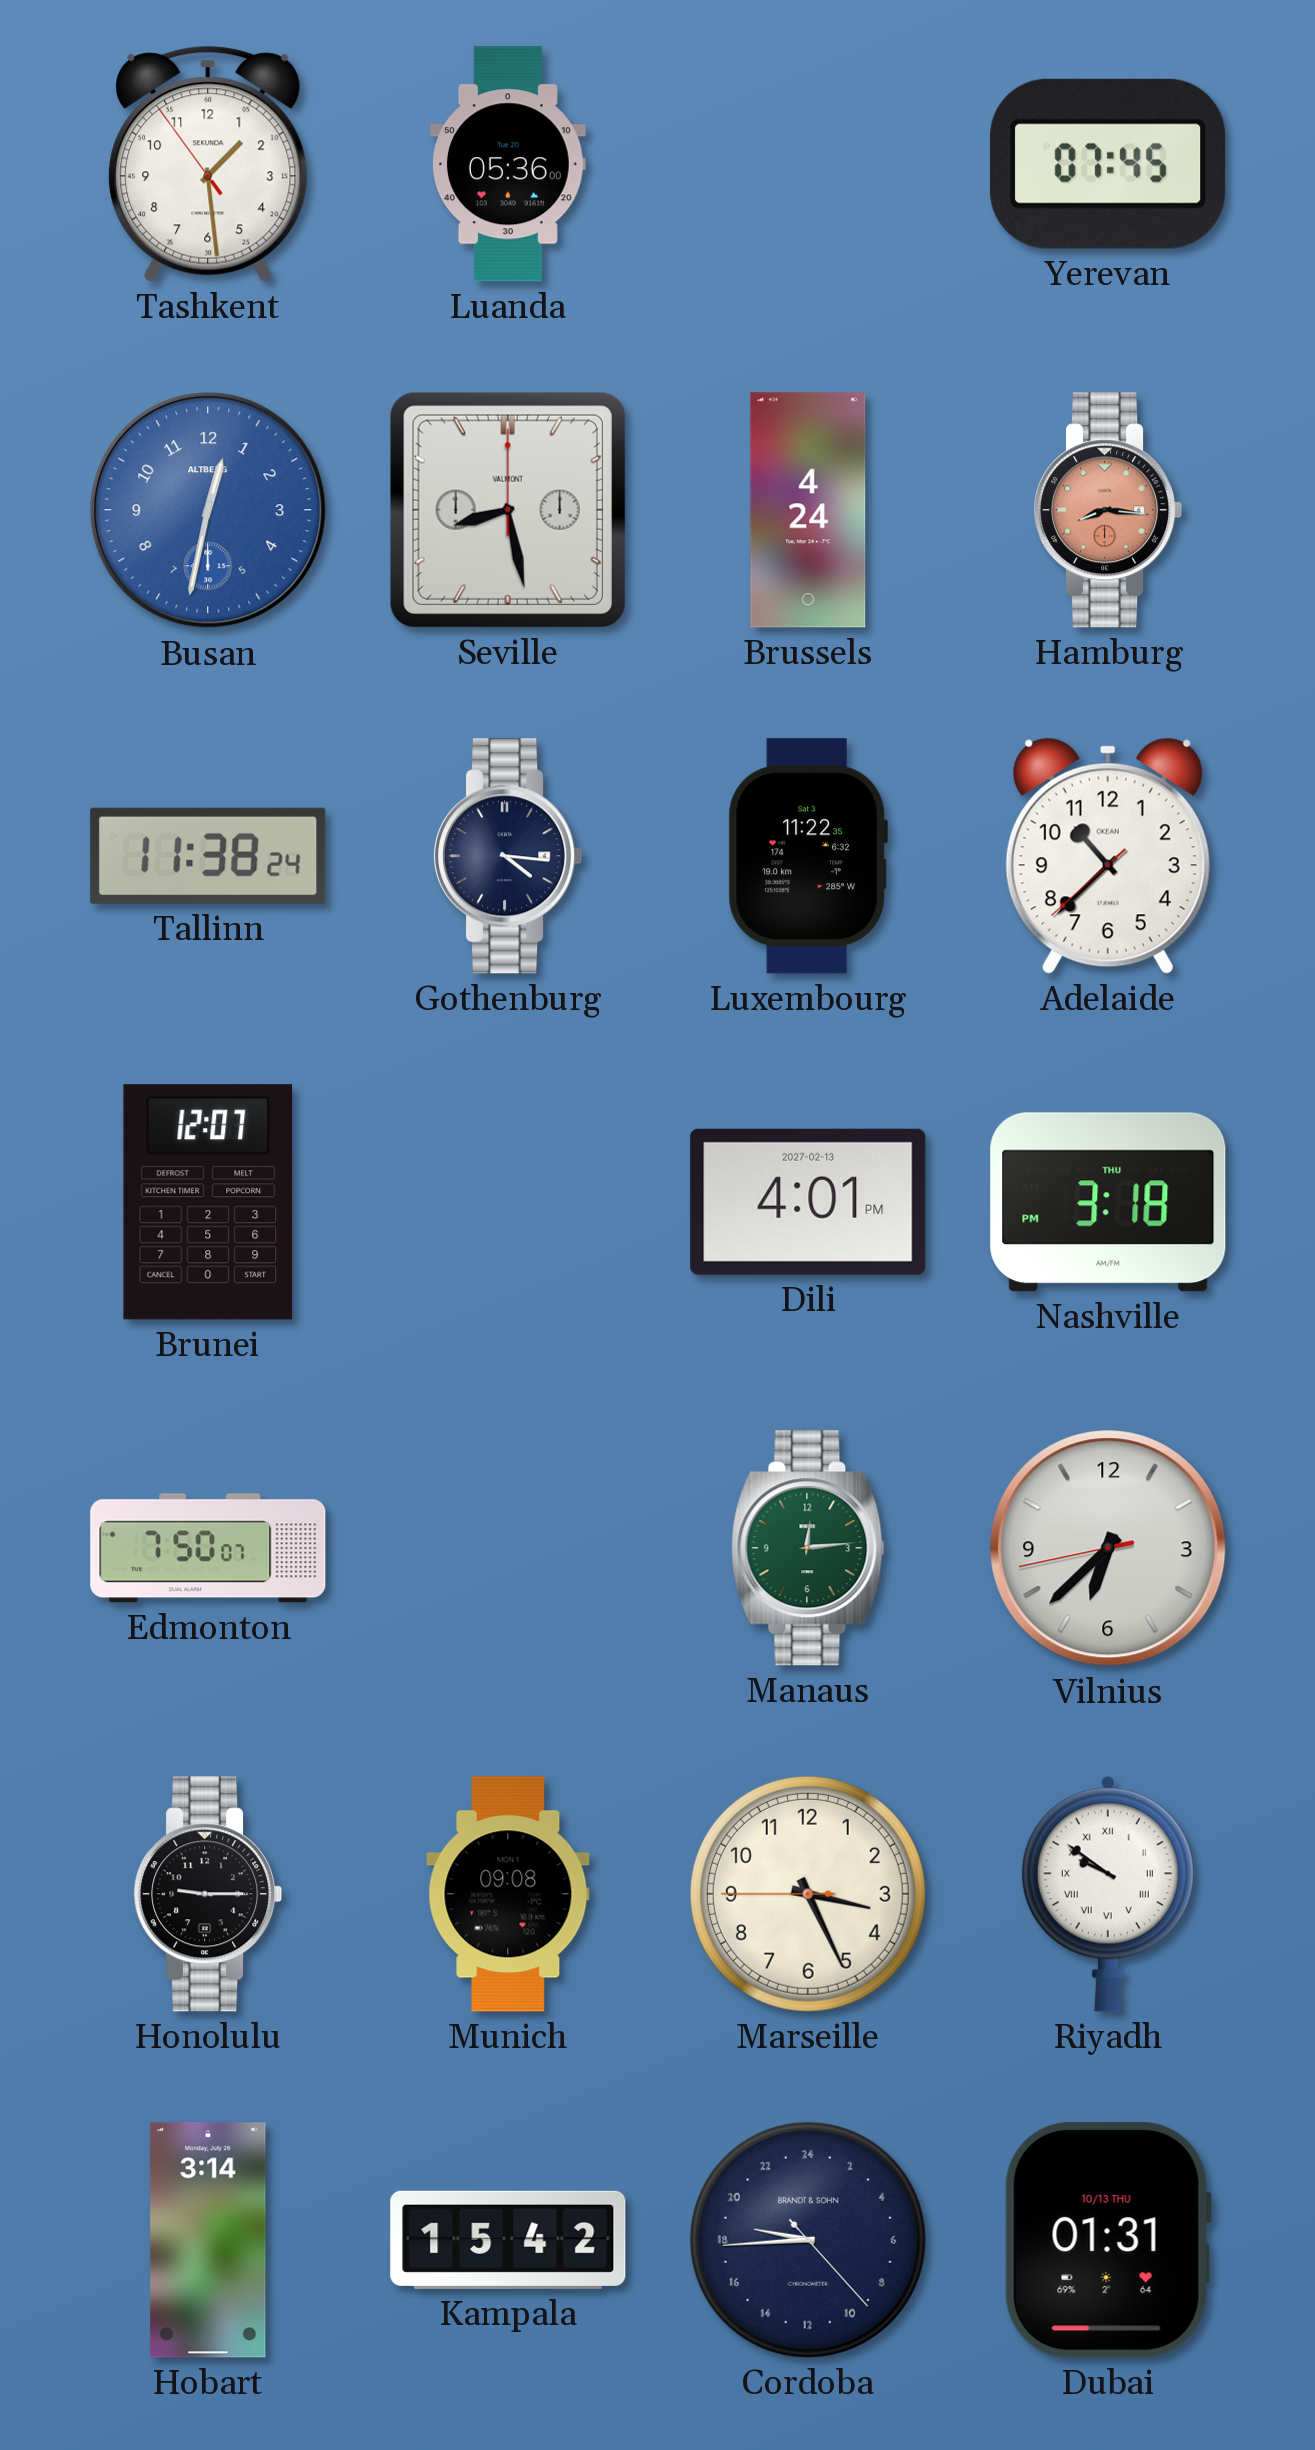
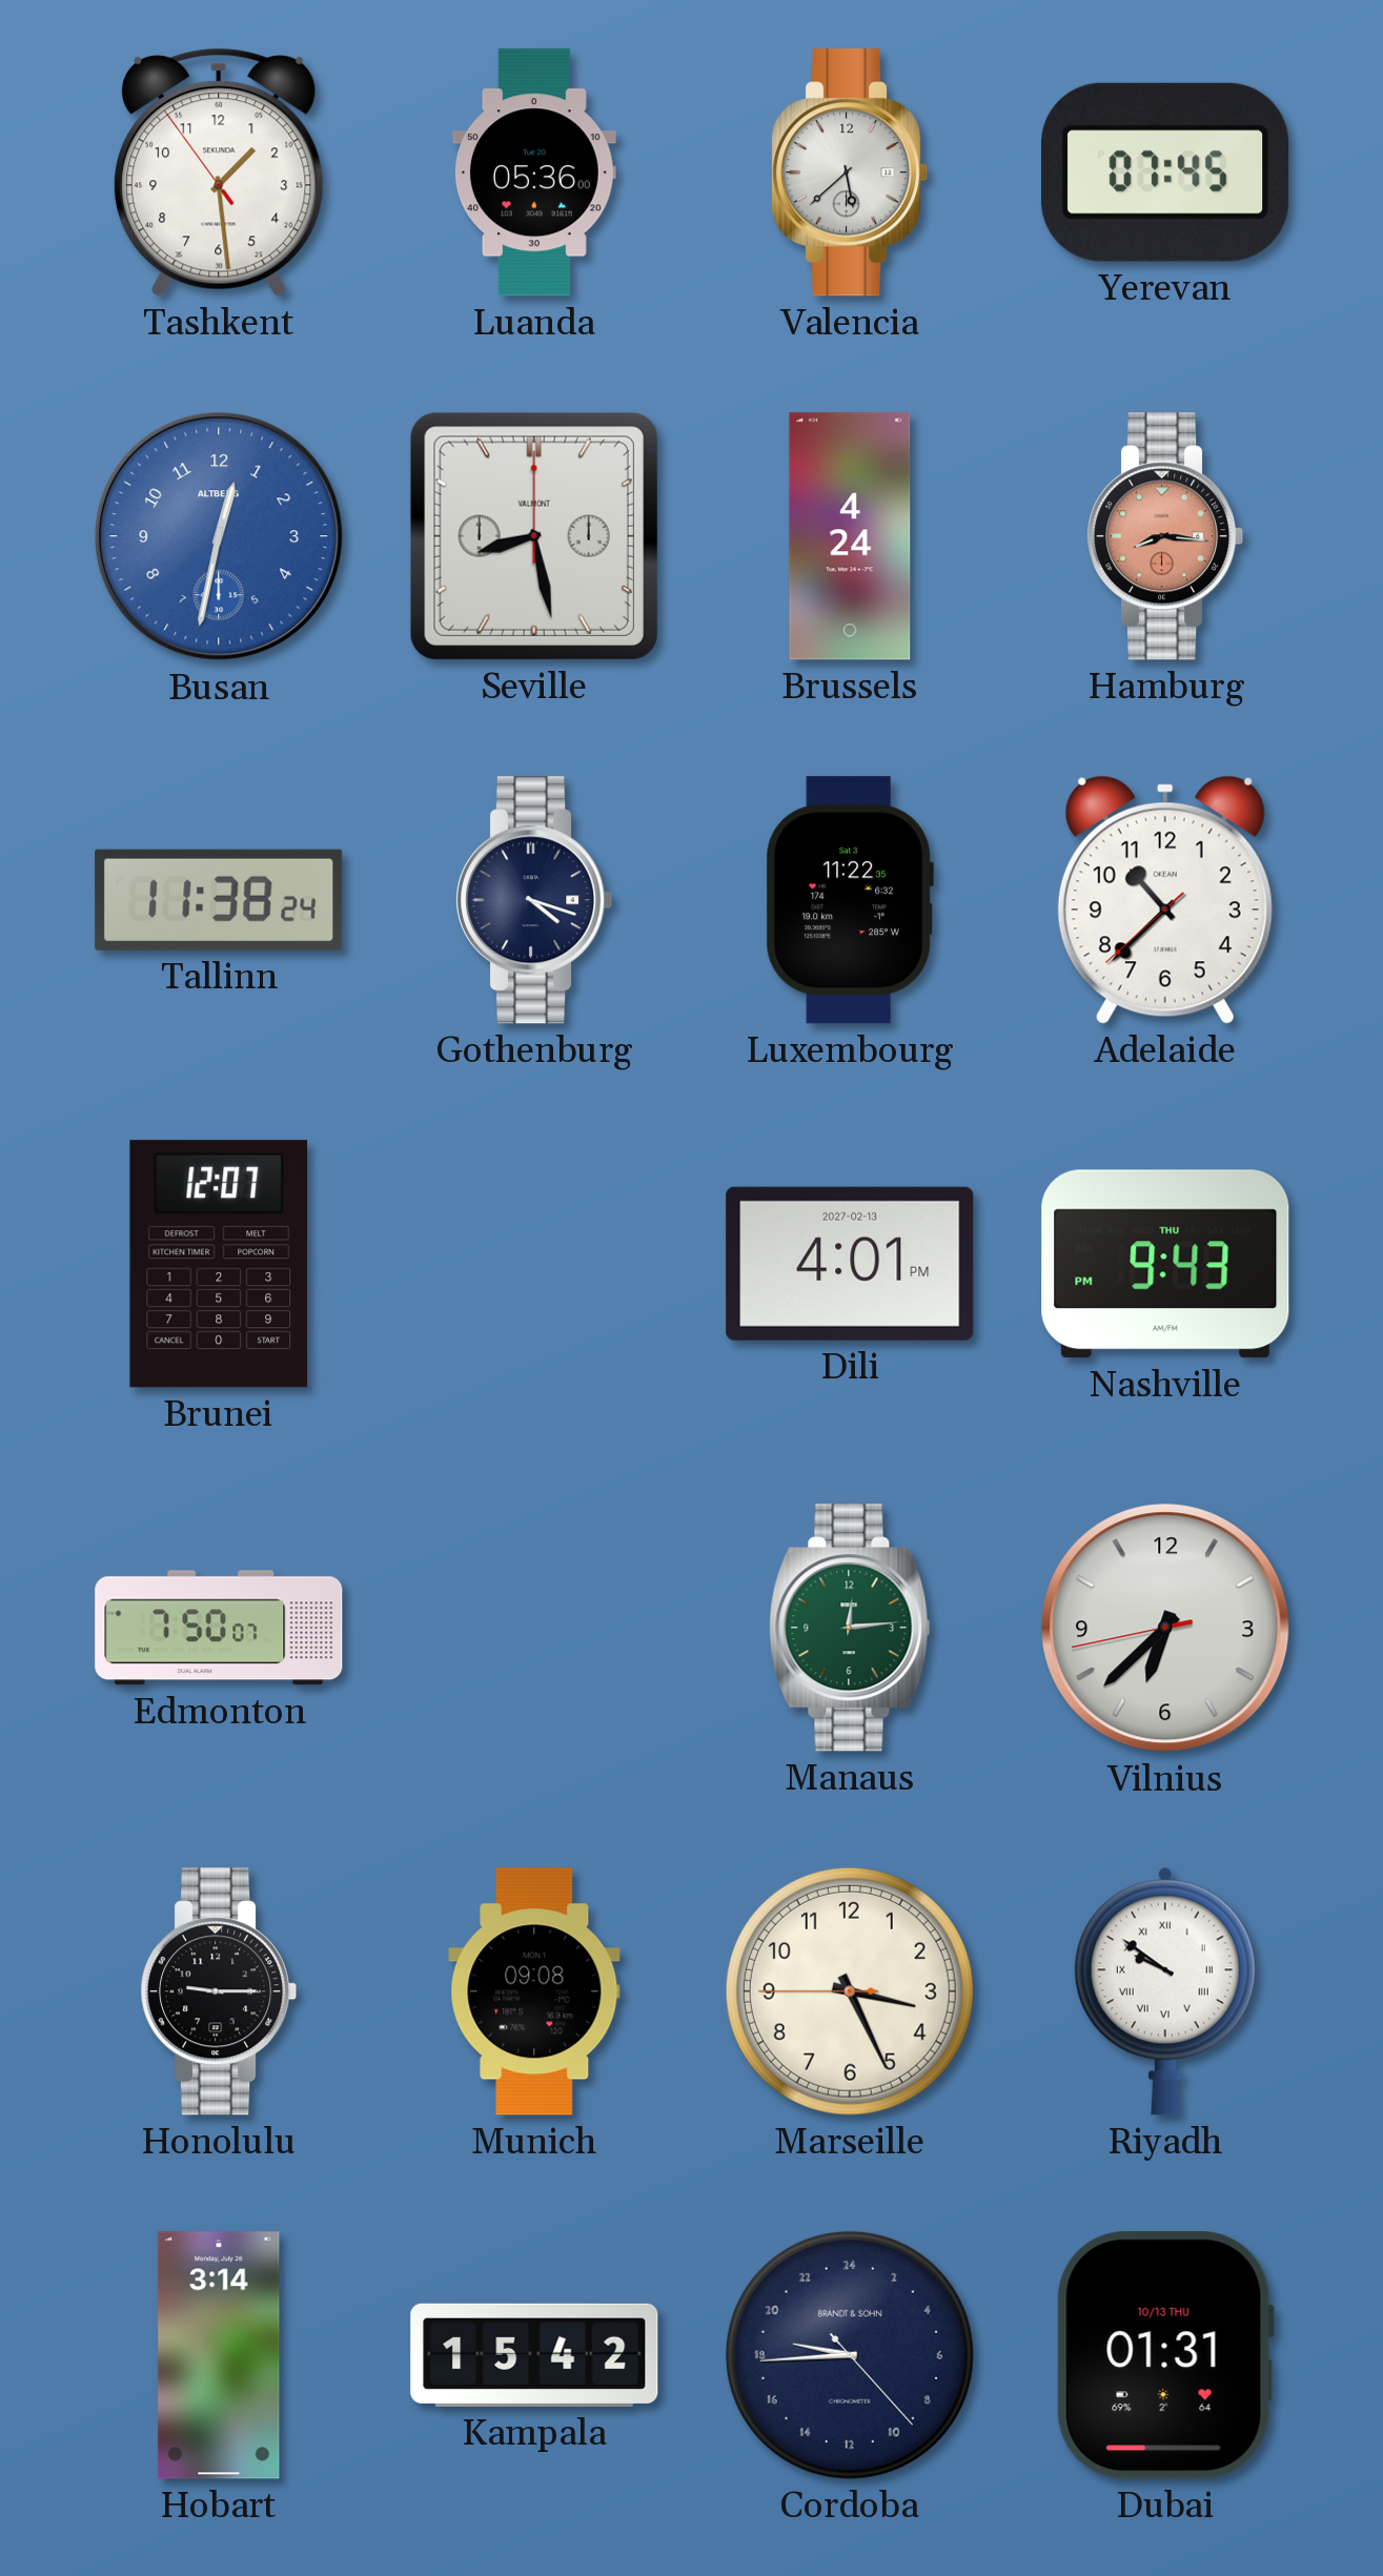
Valencia: none -> 5:38 (850, 172)
Gothenburg: 4:16 -> 4:18 (534, 900)
Nashville: 3:18 -> 9:43 (1165, 1264)
